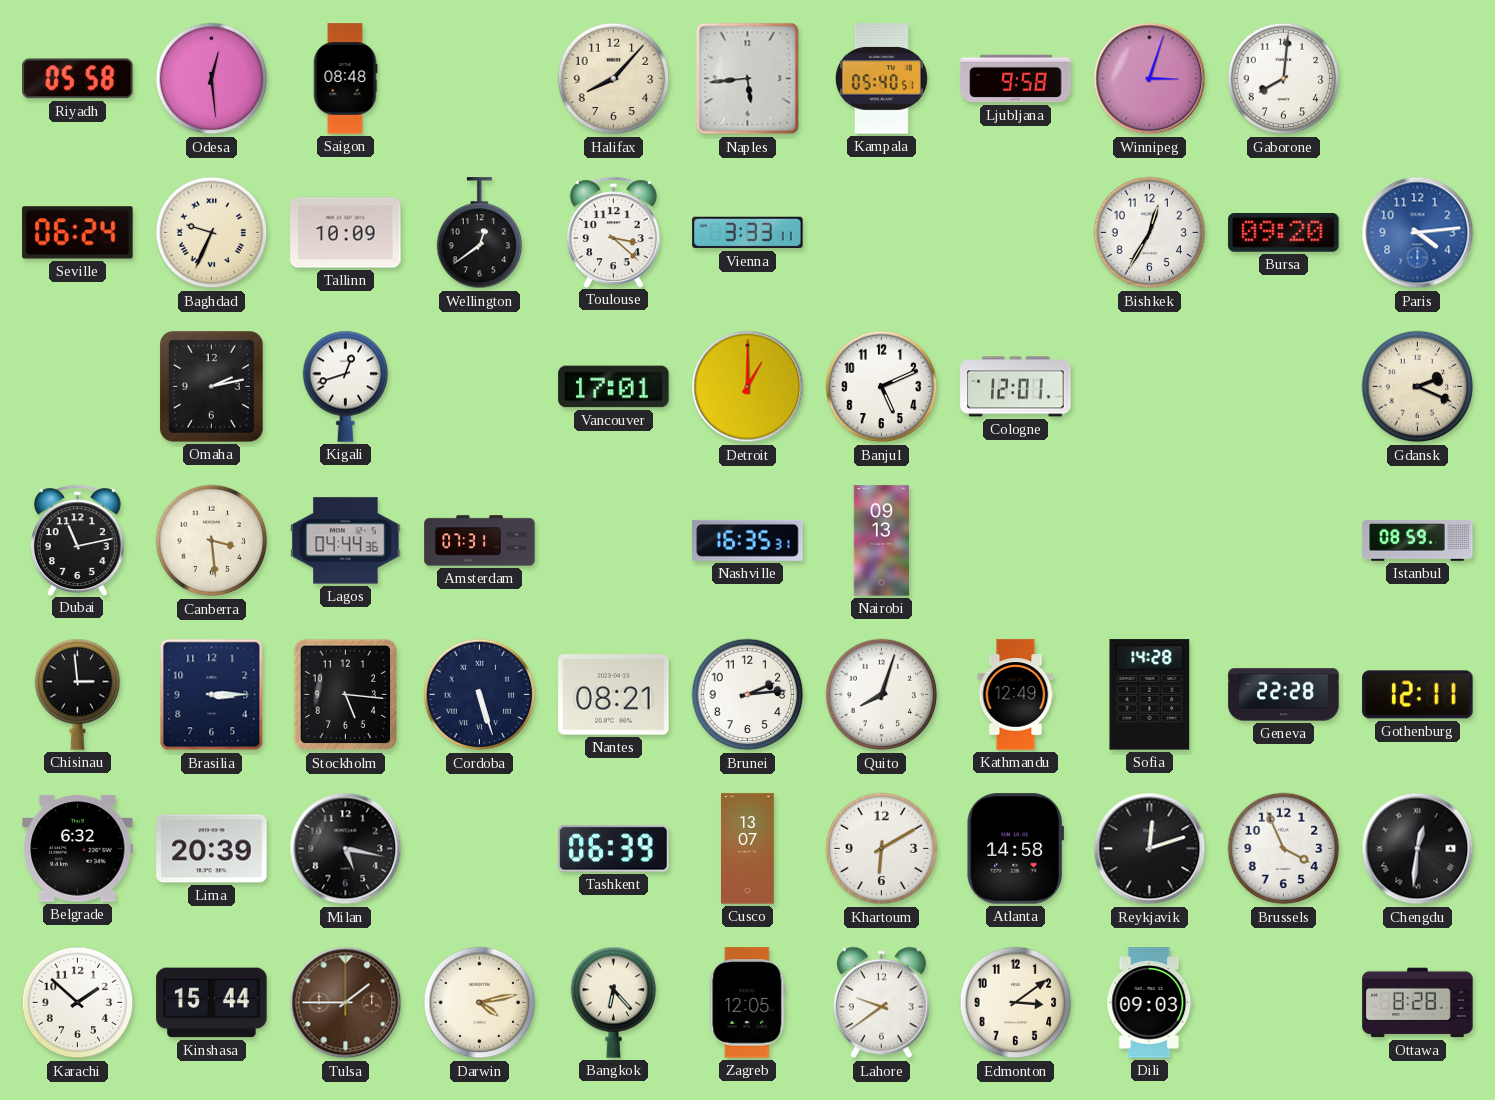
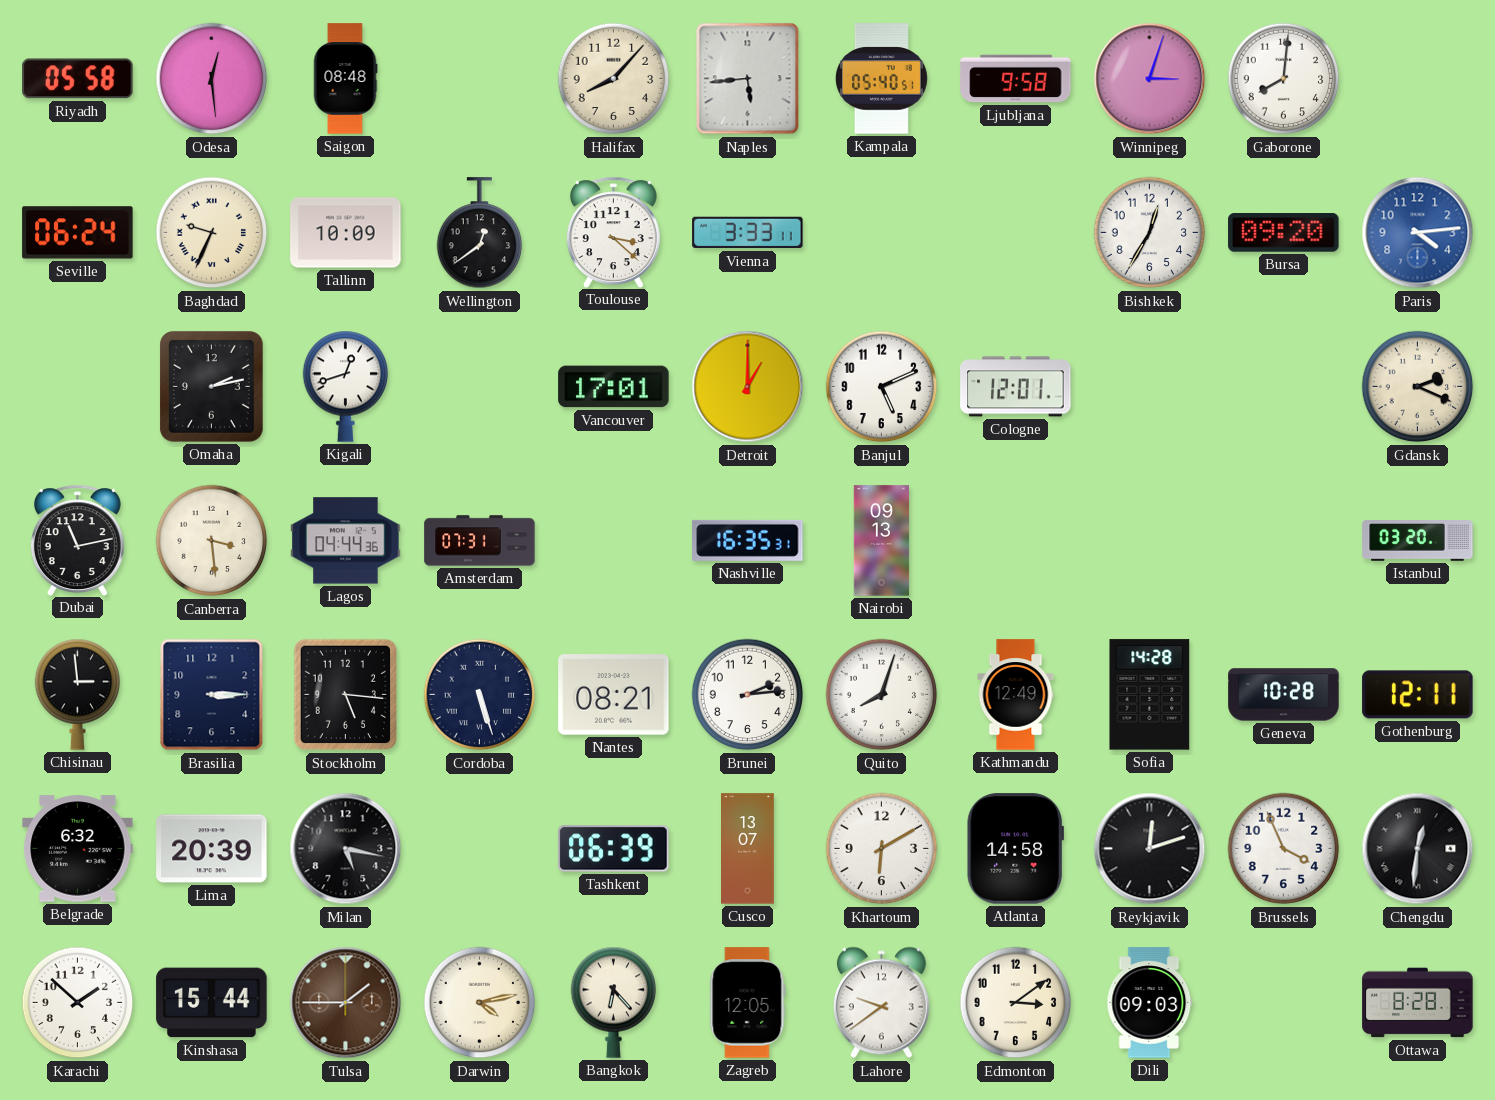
Istanbul: 08:59 -> 03:20 (1418, 541)
Geneva: 22:28 -> 10:28 (1284, 695)
